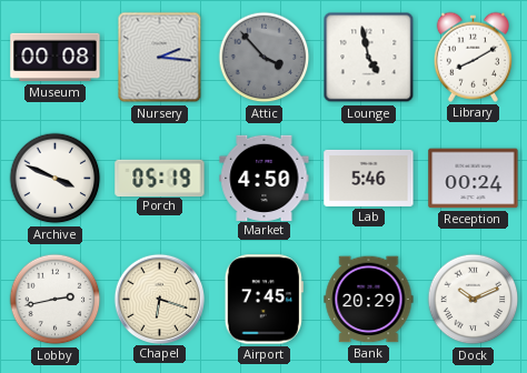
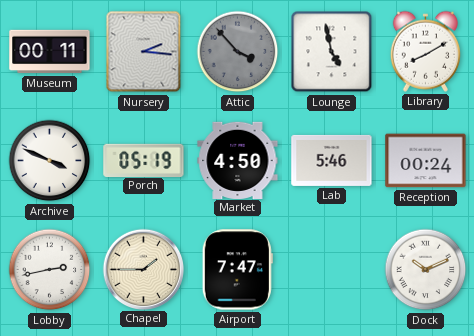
Museum: 00:08 -> 00:11 (50, 52)
Chapel: 6:18 -> 1:45 (143, 269)
Airport: 7:45 -> 7:47 (237, 270)
Bank: 20:29 -> none (369, 300)
